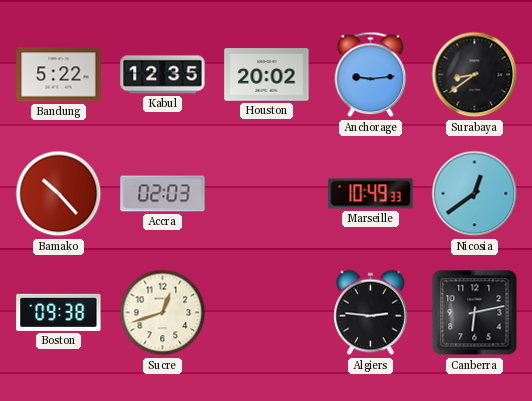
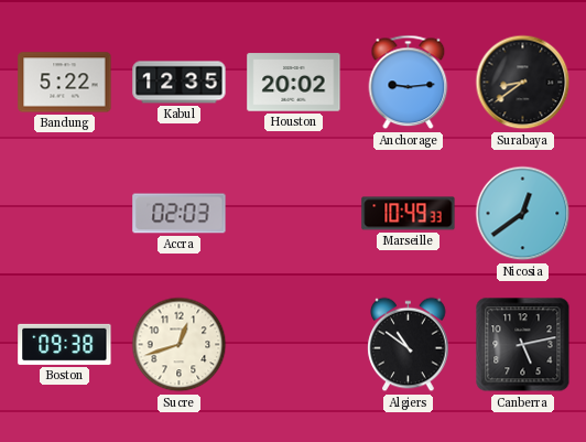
Bamako: 10:23 -> none (59, 194)
Algiers: 2:46 -> 10:51 (409, 345)
Canberra: 6:13 -> 5:13 (523, 345)
